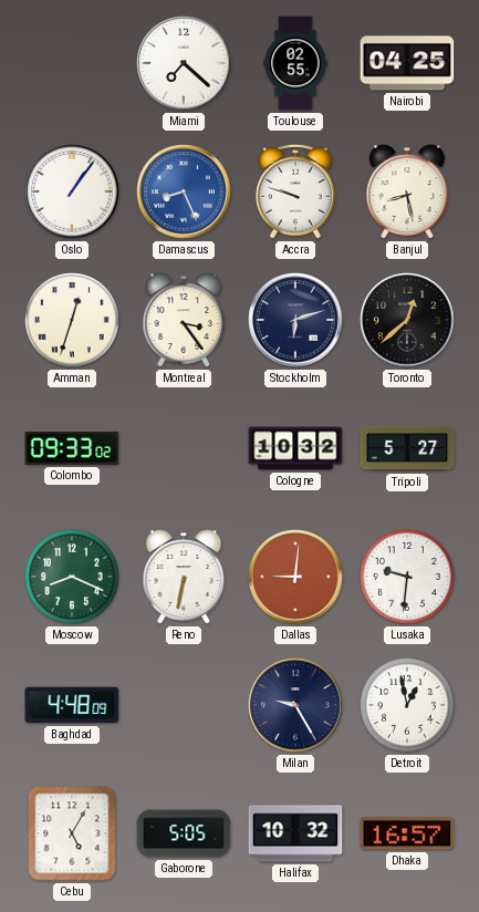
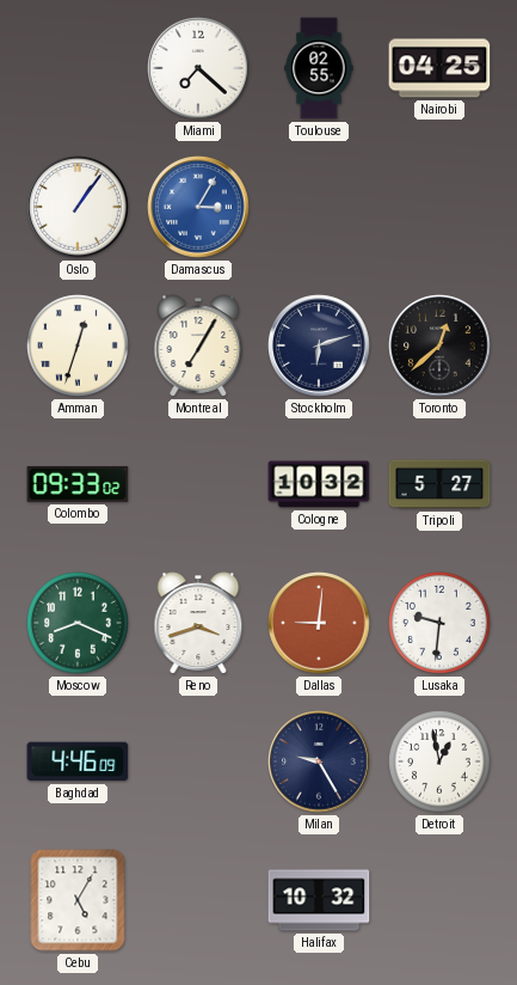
Damascus: 8:26 -> 3:05 (198, 207)
Accra: 9:48 -> none (296, 191)
Banjul: 8:28 -> none (407, 191)
Montreal: 3:24 -> 7:05 (198, 345)
Reno: 6:32 -> 3:42 (198, 623)
Baghdad: 4:48 -> 4:46 (78, 761)
Gaborone: 5:05 -> none (184, 833)
Dhaka: 16:57 -> none (407, 833)
